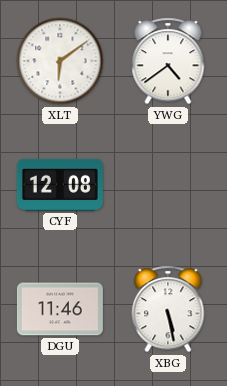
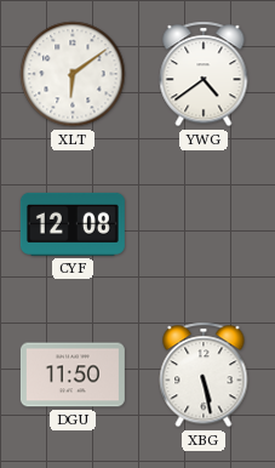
DGU: 11:46 -> 11:50 (73, 375)
